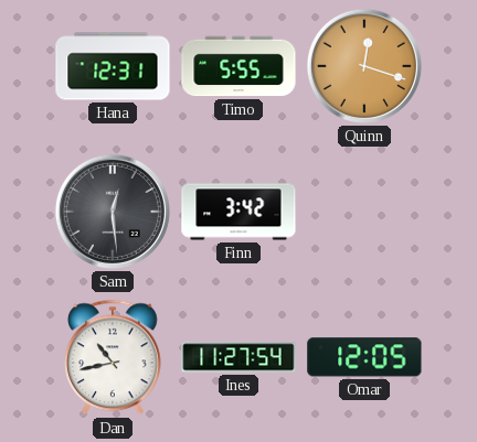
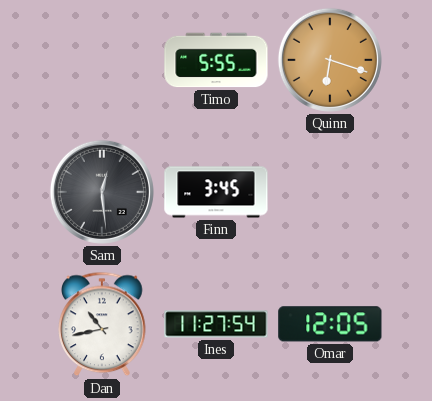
Hana: 12:31 -> none (113, 66)
Quinn: 12:18 -> 6:18 (330, 60)
Finn: 3:42 -> 3:45 (216, 192)
